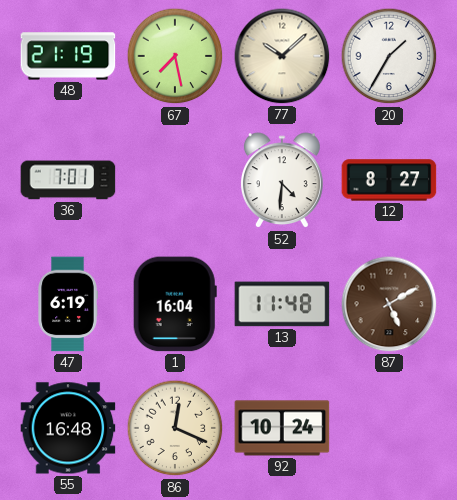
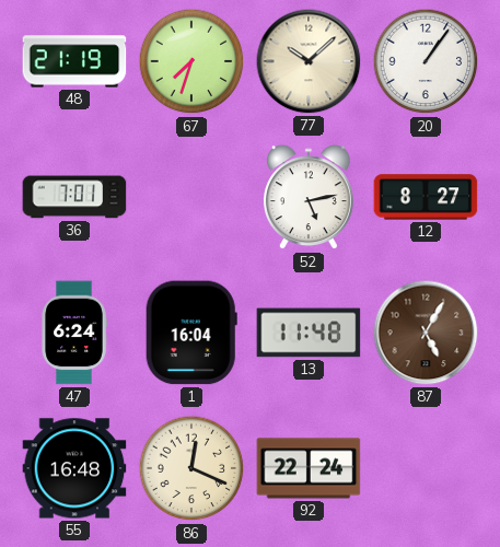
67: 7:28 -> 7:33 (191, 61)
20: 1:35 -> 1:06 (426, 61)
52: 4:31 -> 5:13 (309, 198)
47: 6:19 -> 6:24 (74, 333)
87: 5:10 -> 5:05 (426, 333)
92: 10:24 -> 22:24 (309, 468)
